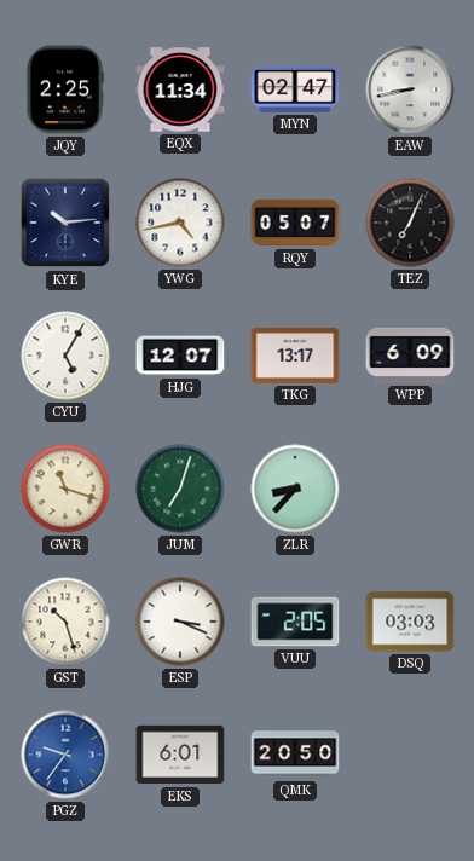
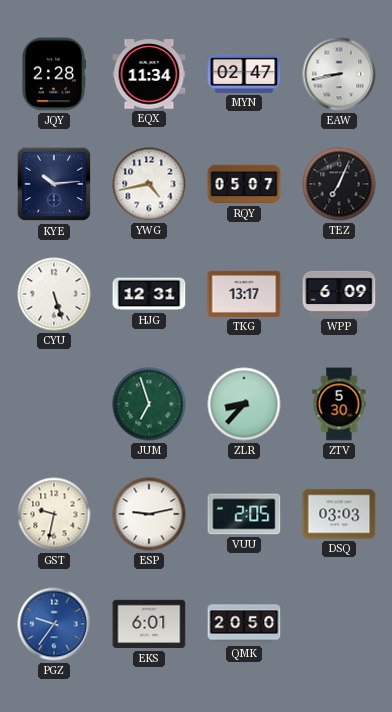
JQY: 2:25 -> 2:28 (54, 74)
CYU: 5:05 -> 5:27 (54, 294)
HJG: 12:07 -> 12:31 (149, 294)
GWR: 11:18 -> none (65, 489)
JUM: 7:03 -> 6:57 (149, 404)
ZTV: none -> 5:30 (339, 404)
GST: 10:27 -> 9:32 (54, 514)
ESP: 3:19 -> 9:13 (149, 514)
